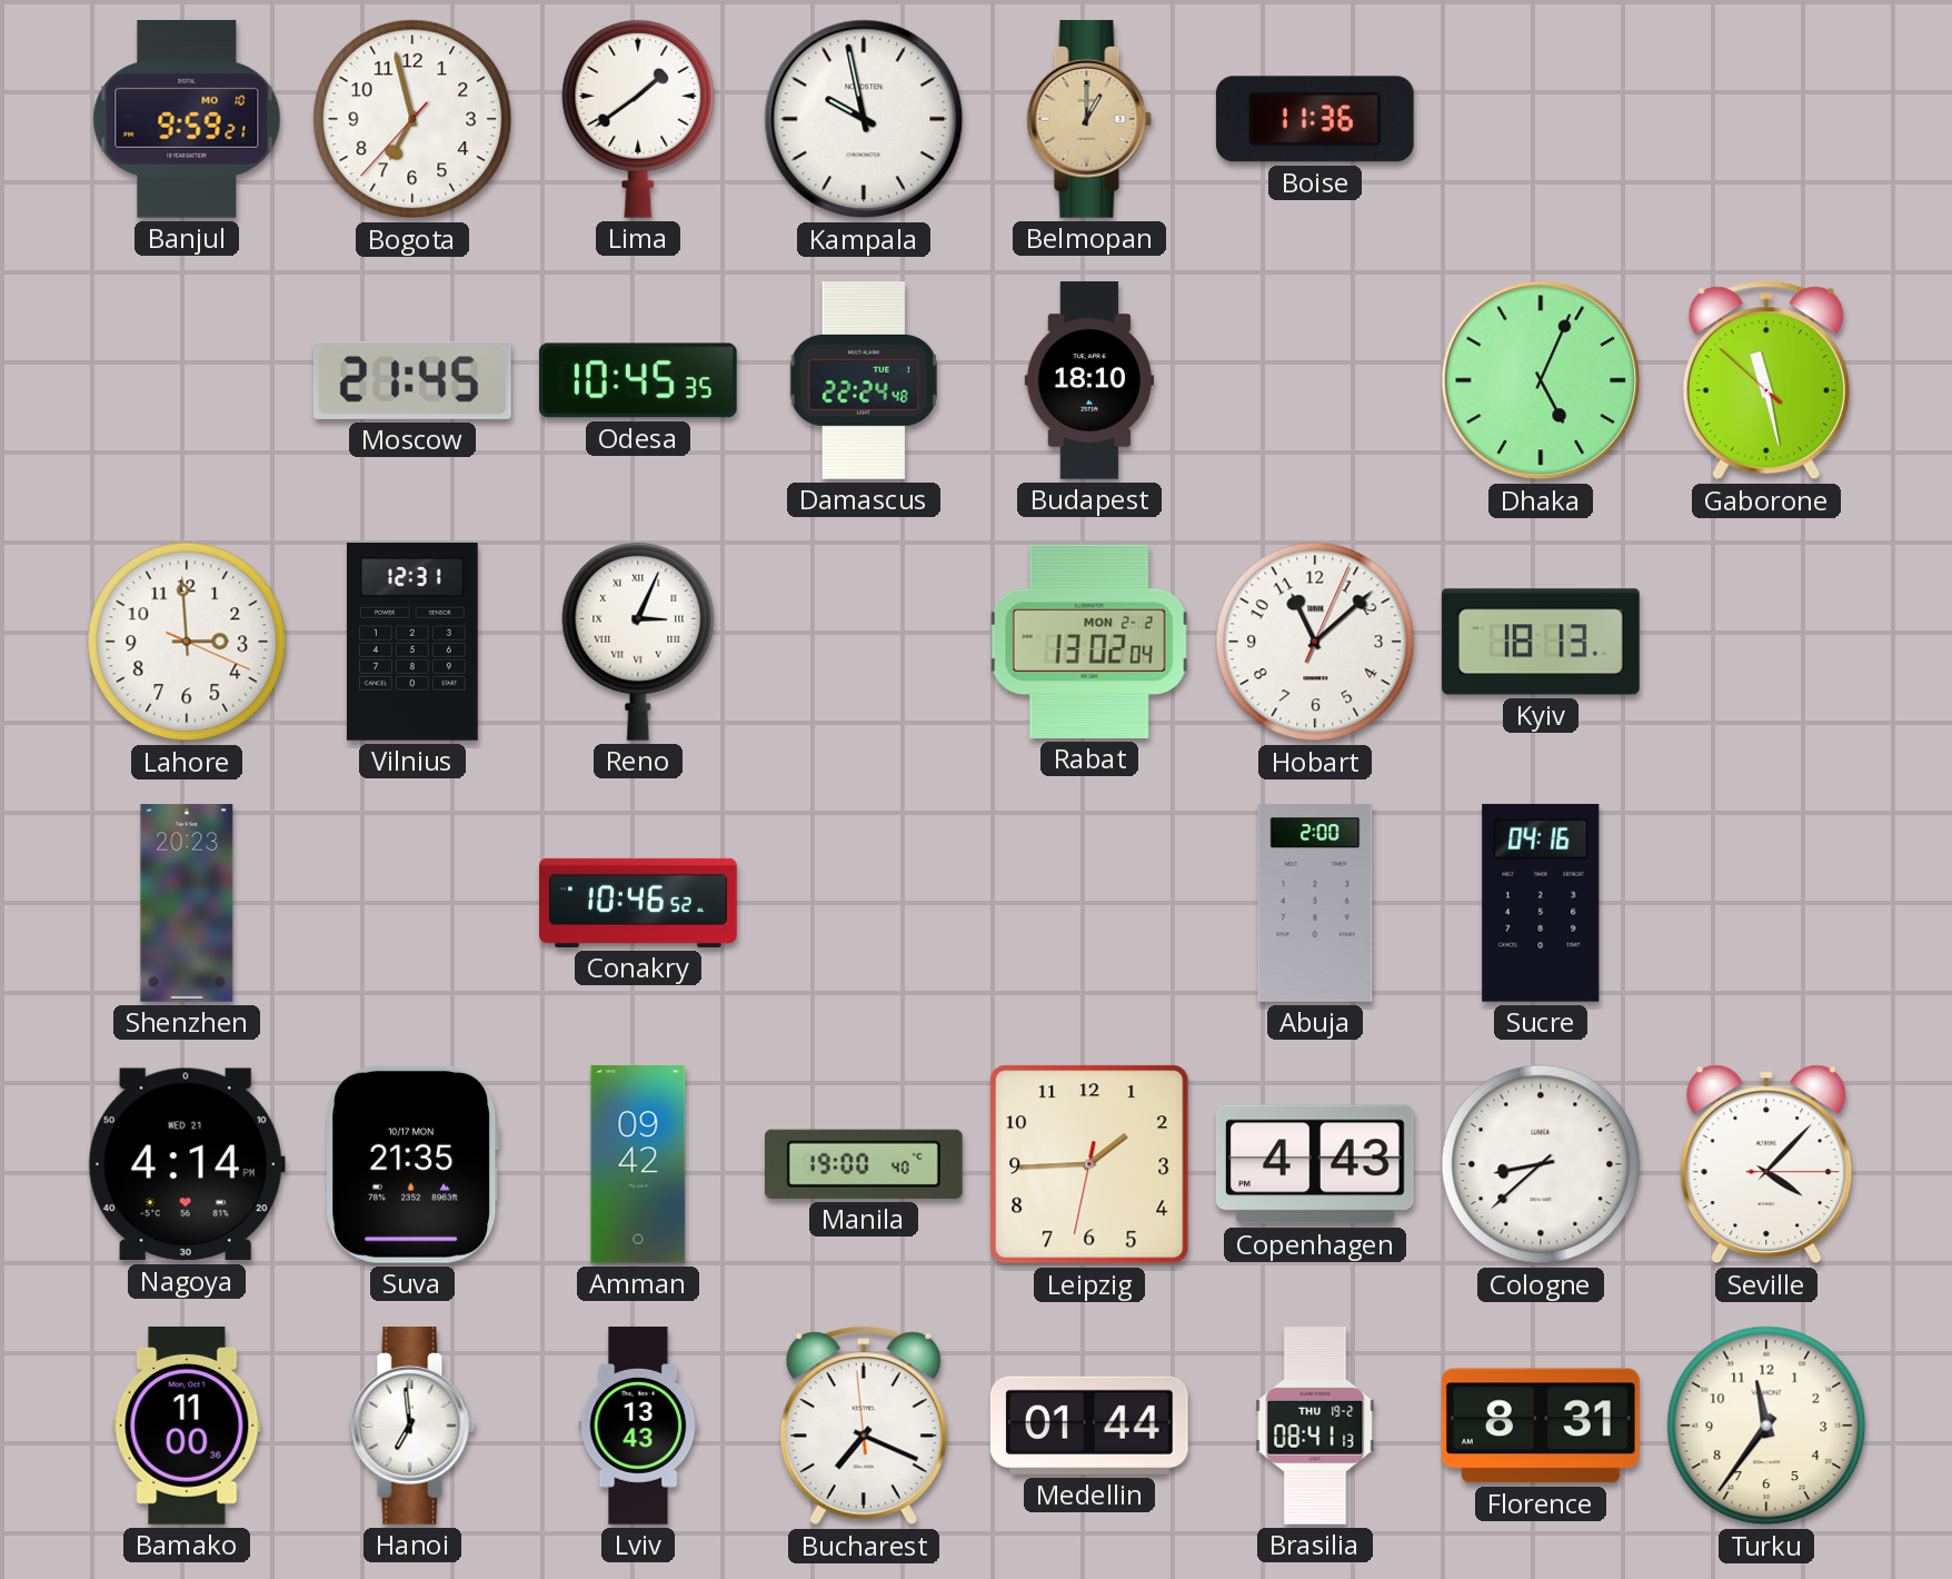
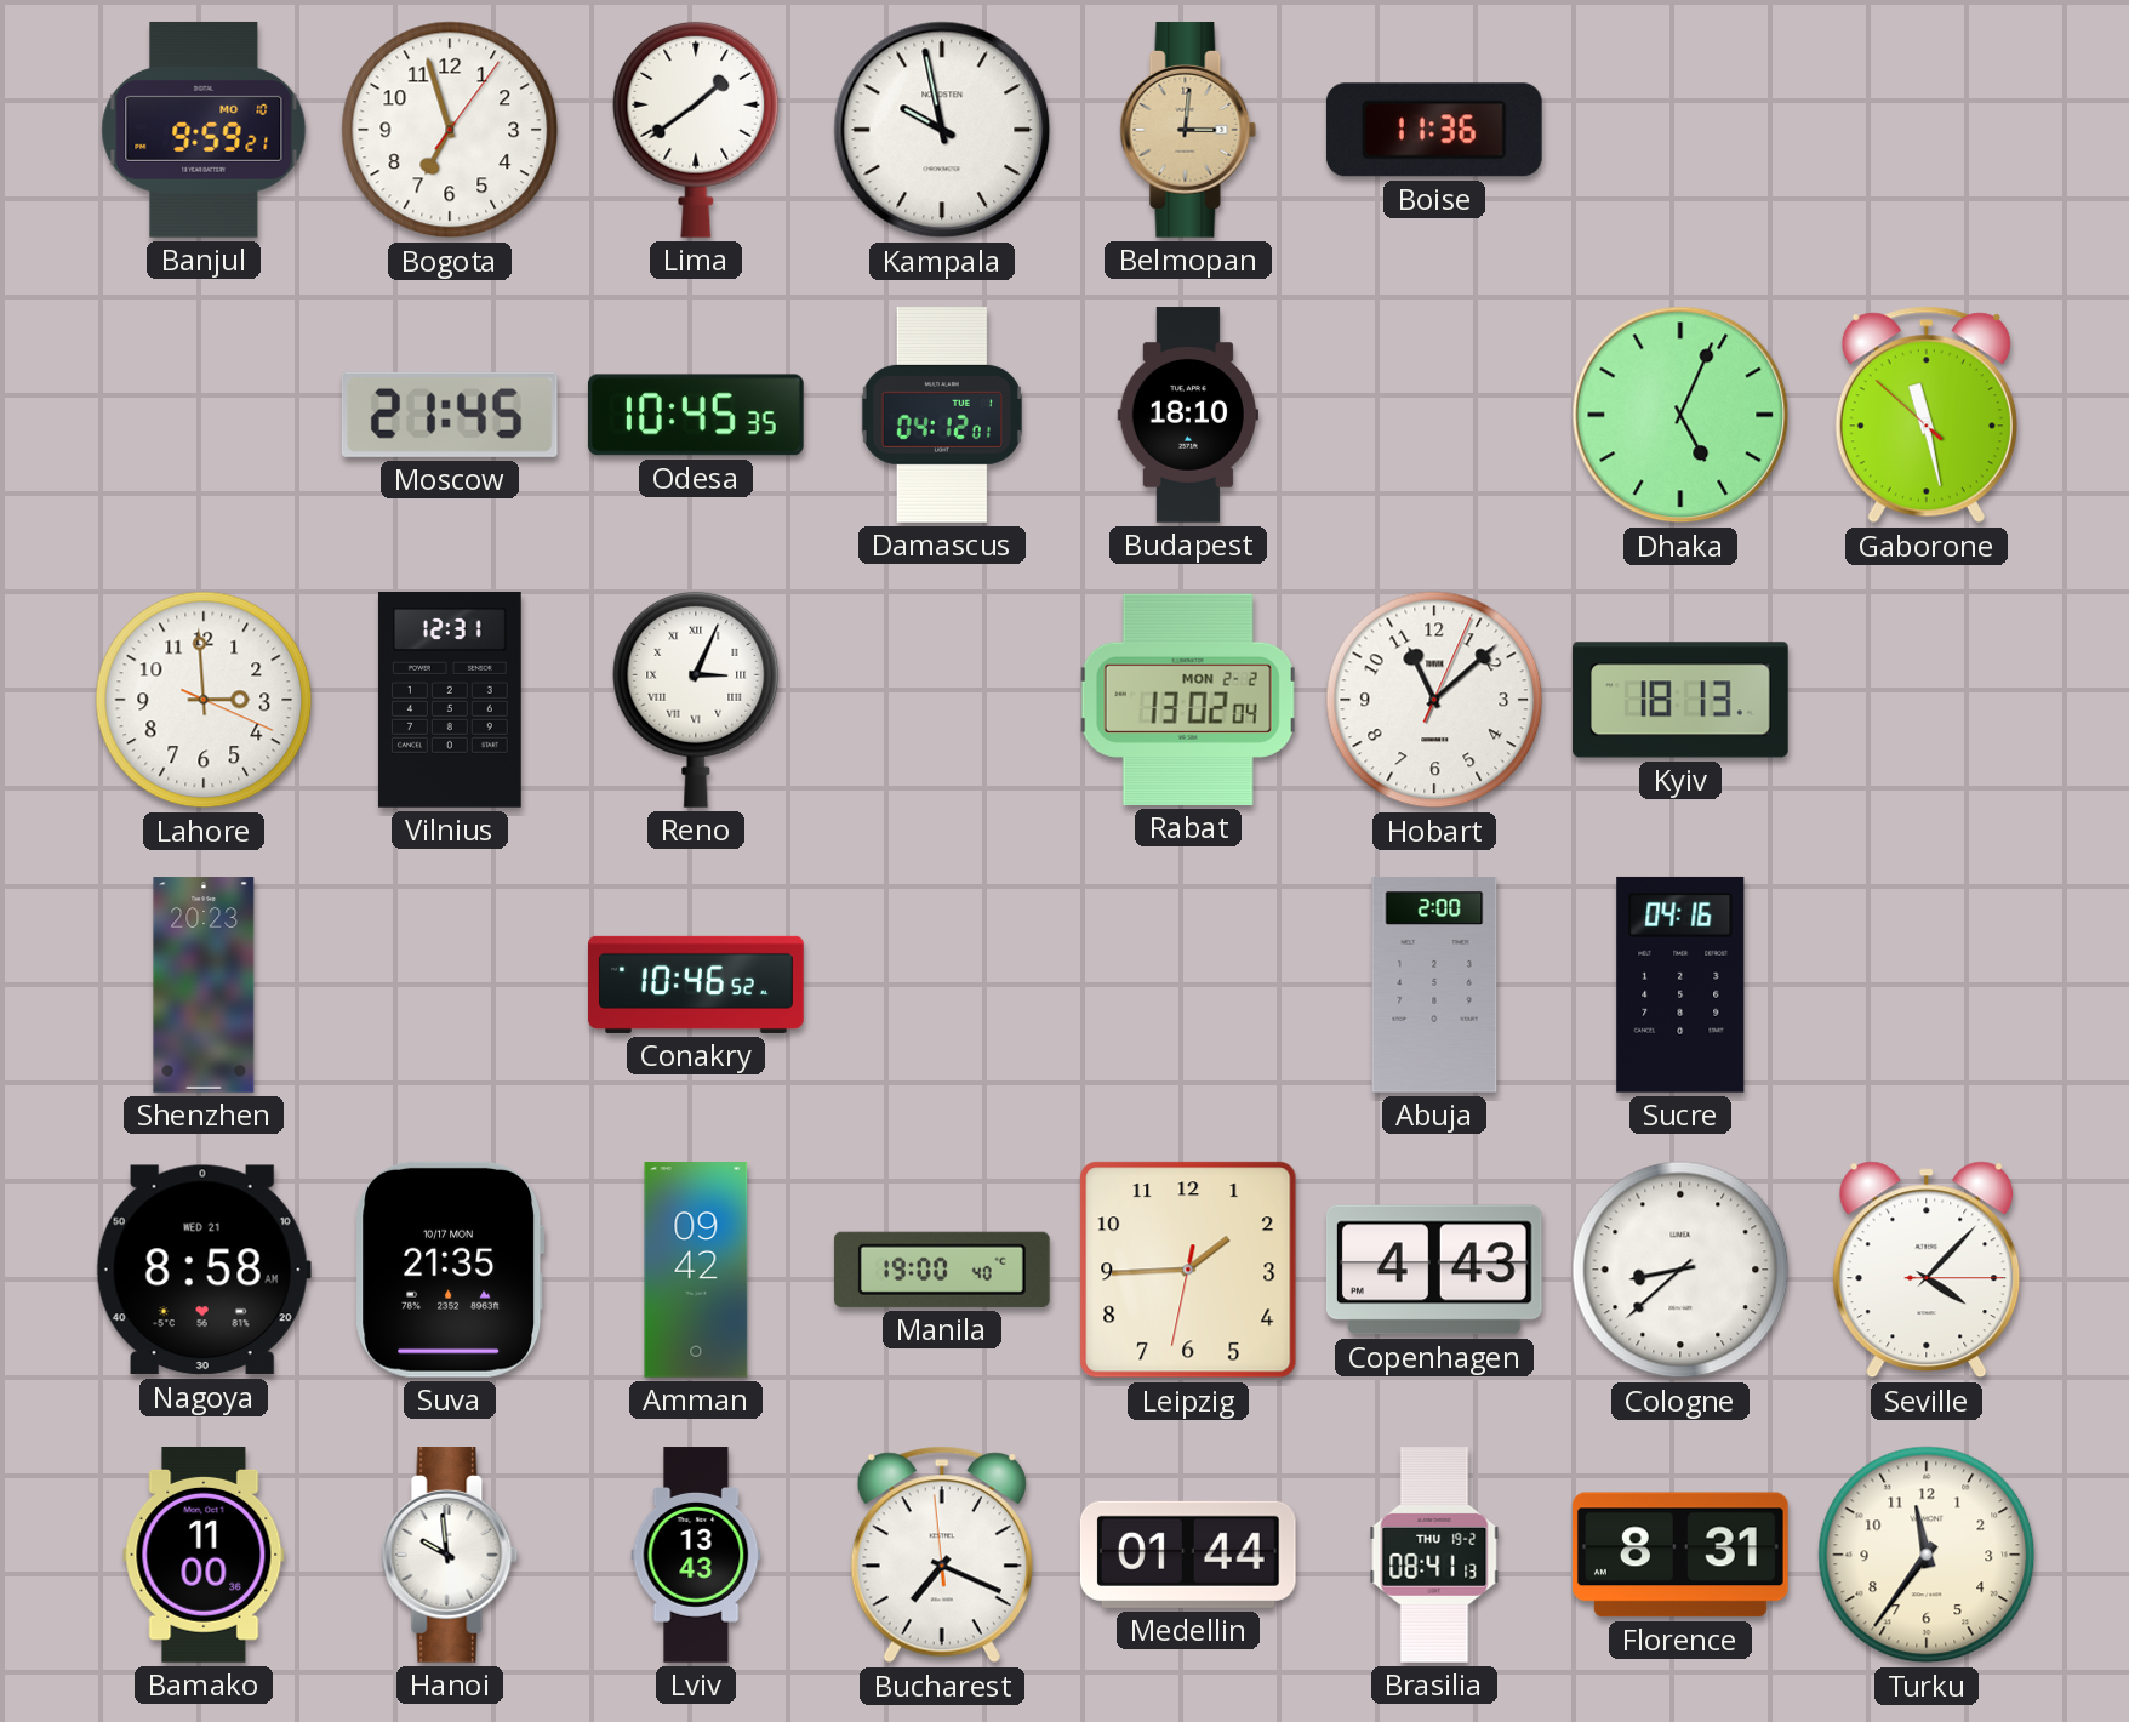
Bogota: 6:57:37 -> 6:57:06 (450, 130)
Belmopan: 1:00 -> 3:01 (1188, 131)
Damascus: 22:24 -> 04:12 (942, 416)
Nagoya: 4:14 -> 8:58 (204, 1270)
Hanoi: 6:59 -> 9:59 (450, 1556)
